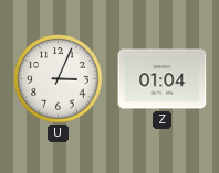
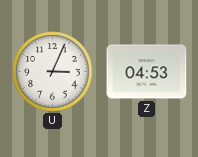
Z: 01:04 -> 04:53 (147, 72)
